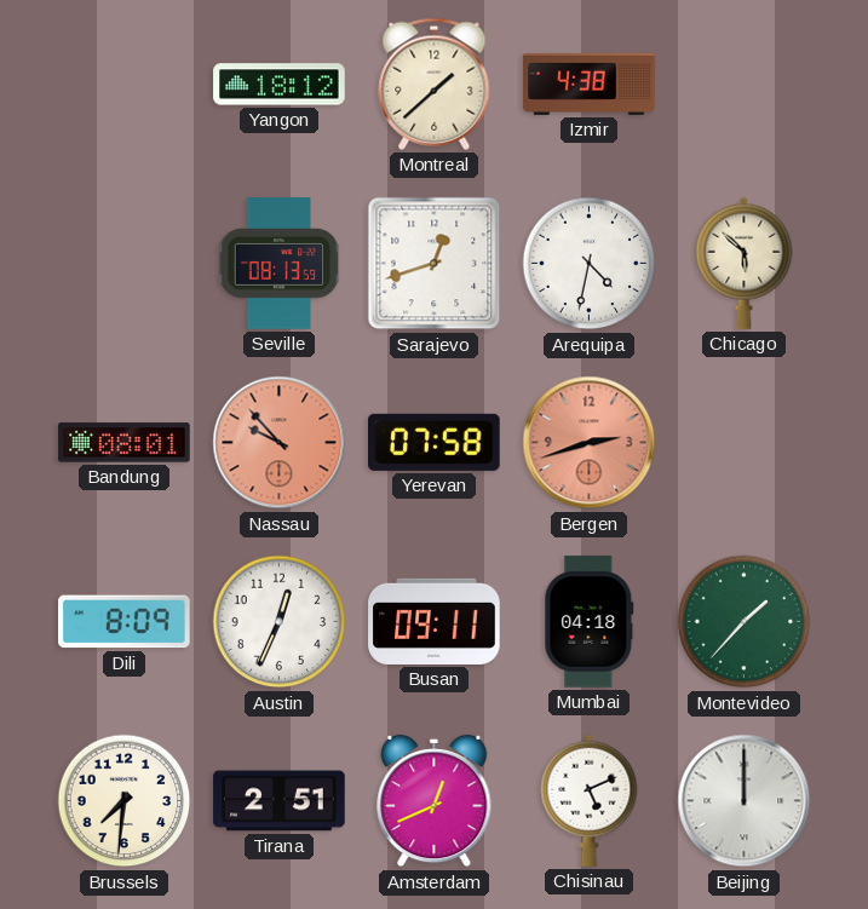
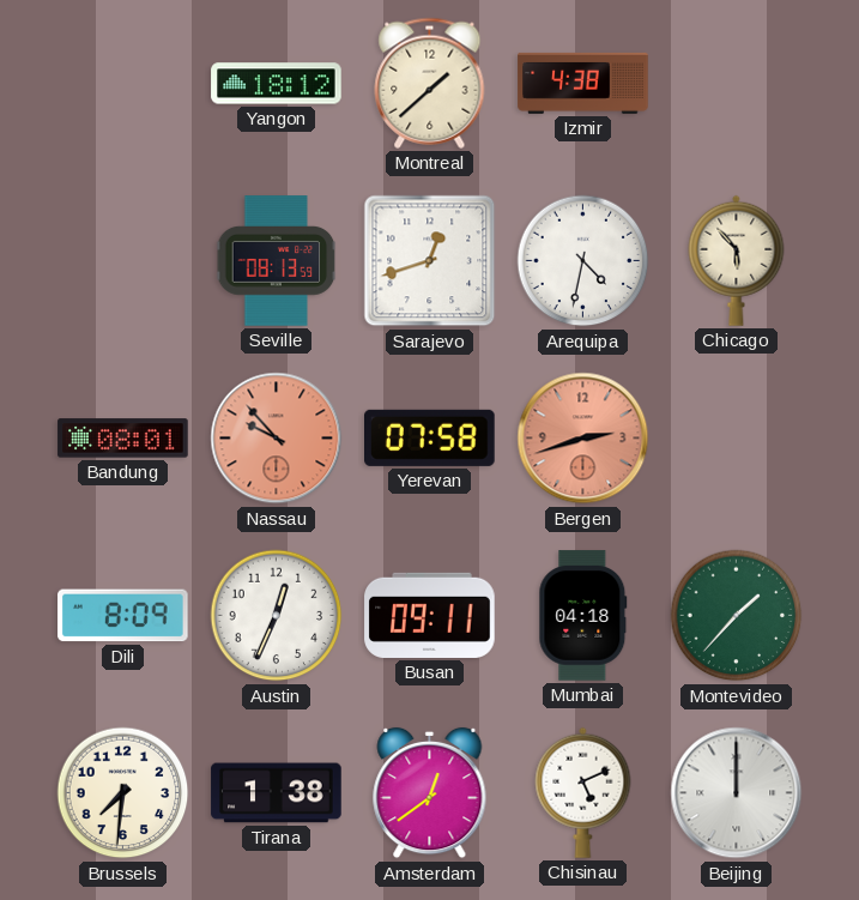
Chicago: 5:52 -> 5:53 (737, 260)
Tirana: 2:51 -> 1:38 (277, 793)
Amsterdam: 12:41 -> 12:39 (430, 793)
